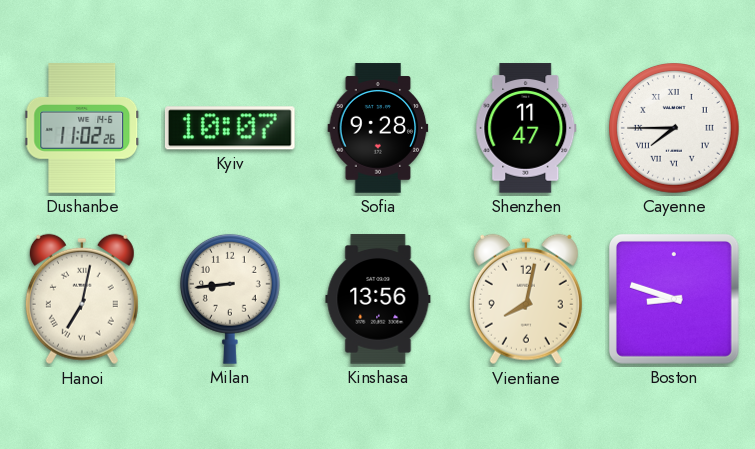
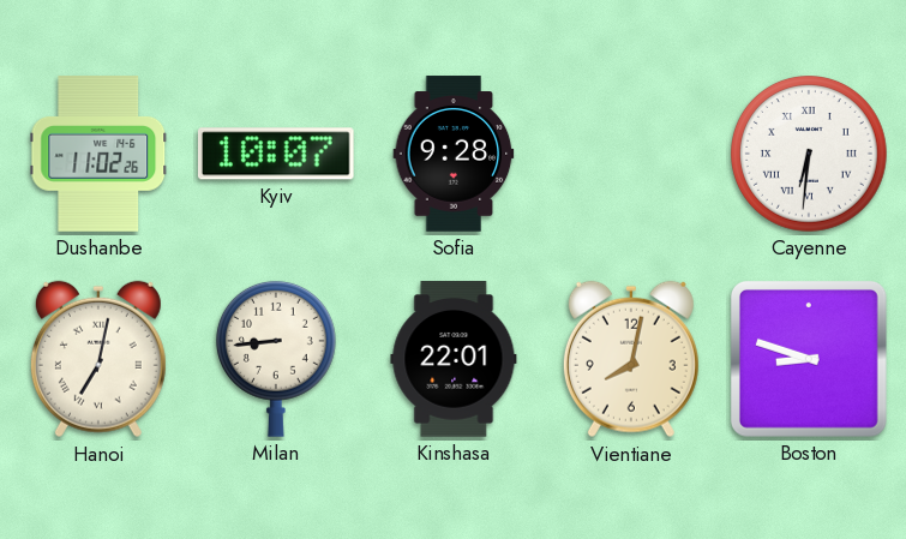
Shenzhen: 11:47 -> none (526, 128)
Cayenne: 7:45 -> 6:31 (810, 155)
Kinshasa: 13:56 -> 22:01 (454, 359)
